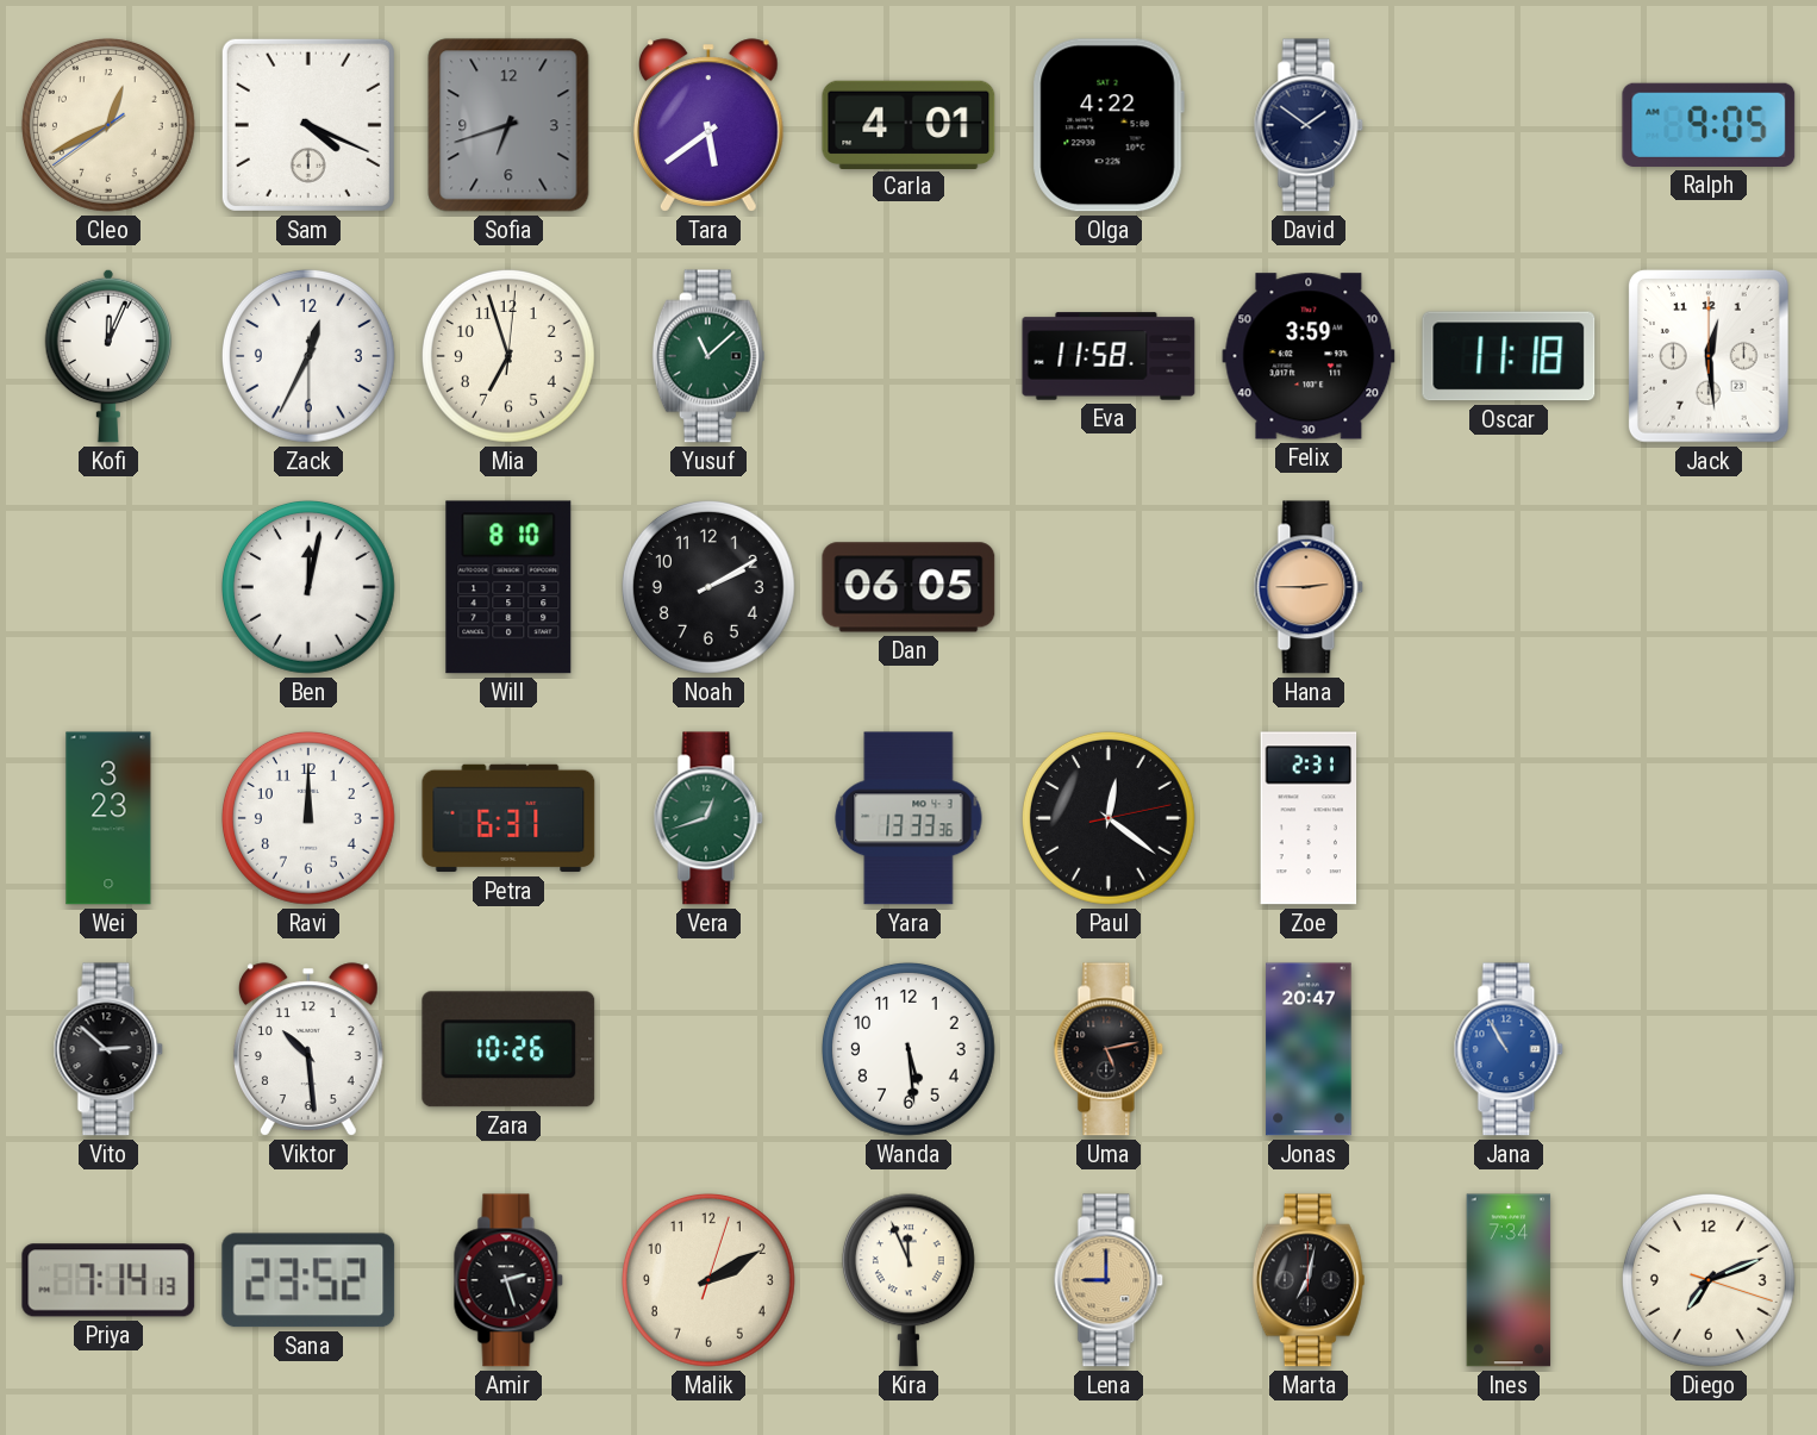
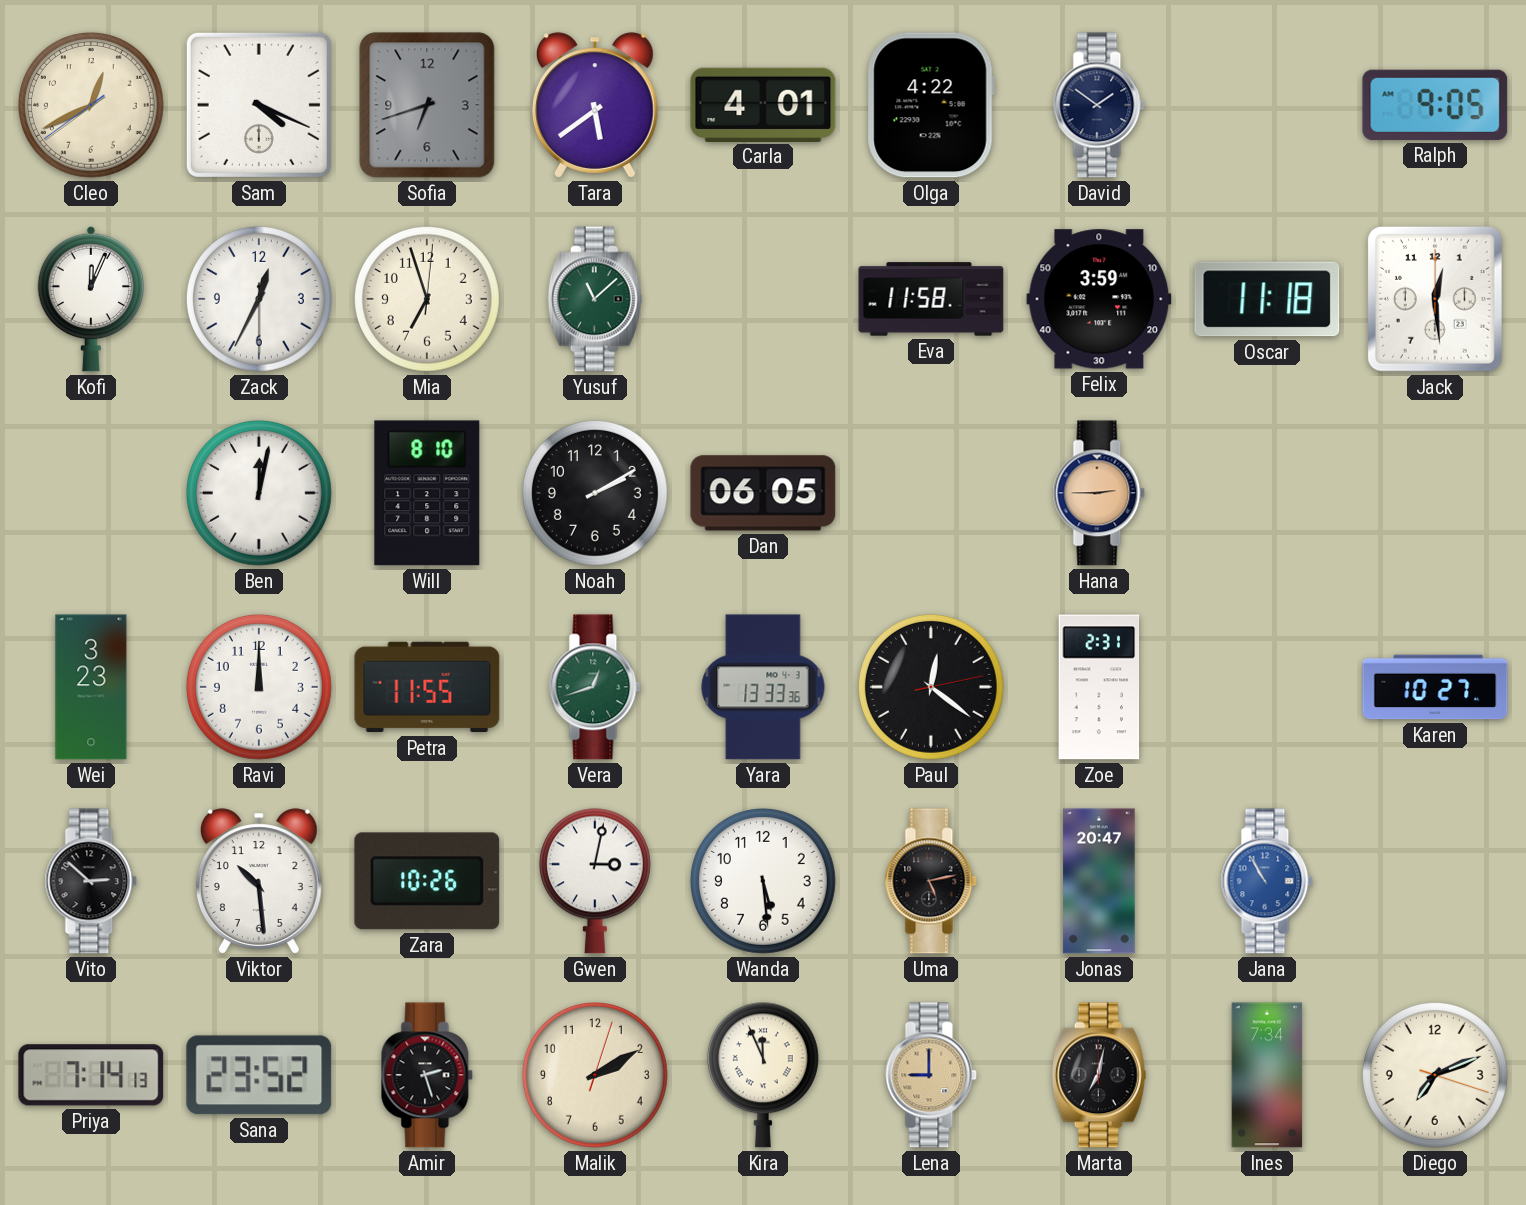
Petra: 6:31 -> 11:55 (427, 687)
Karen: none -> 10:27 (1435, 687)
Gwen: none -> 3:02 (595, 881)
